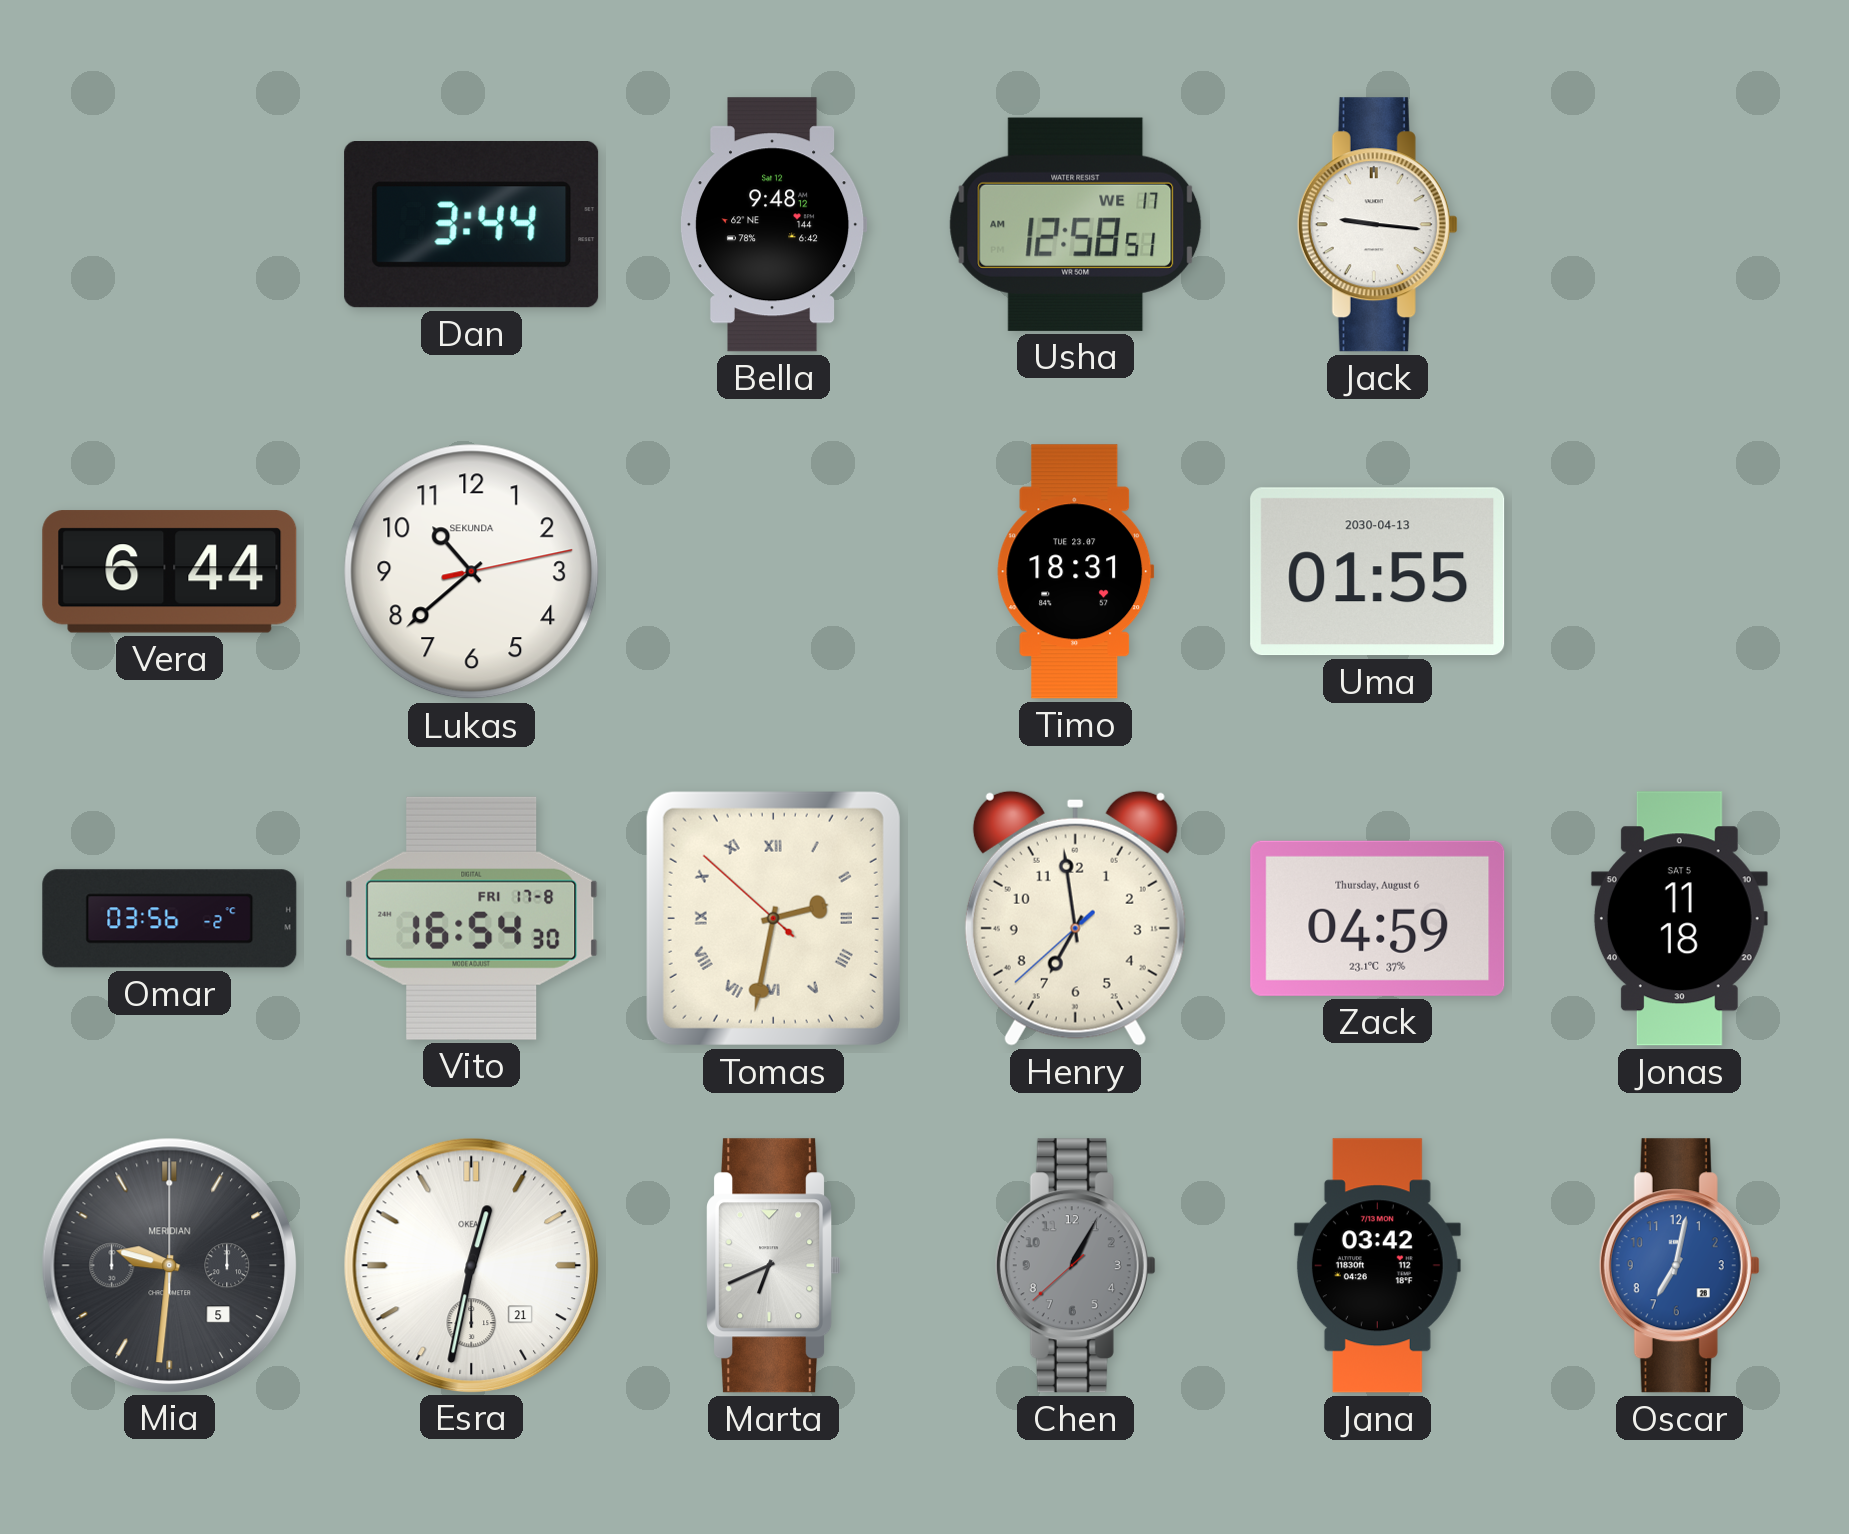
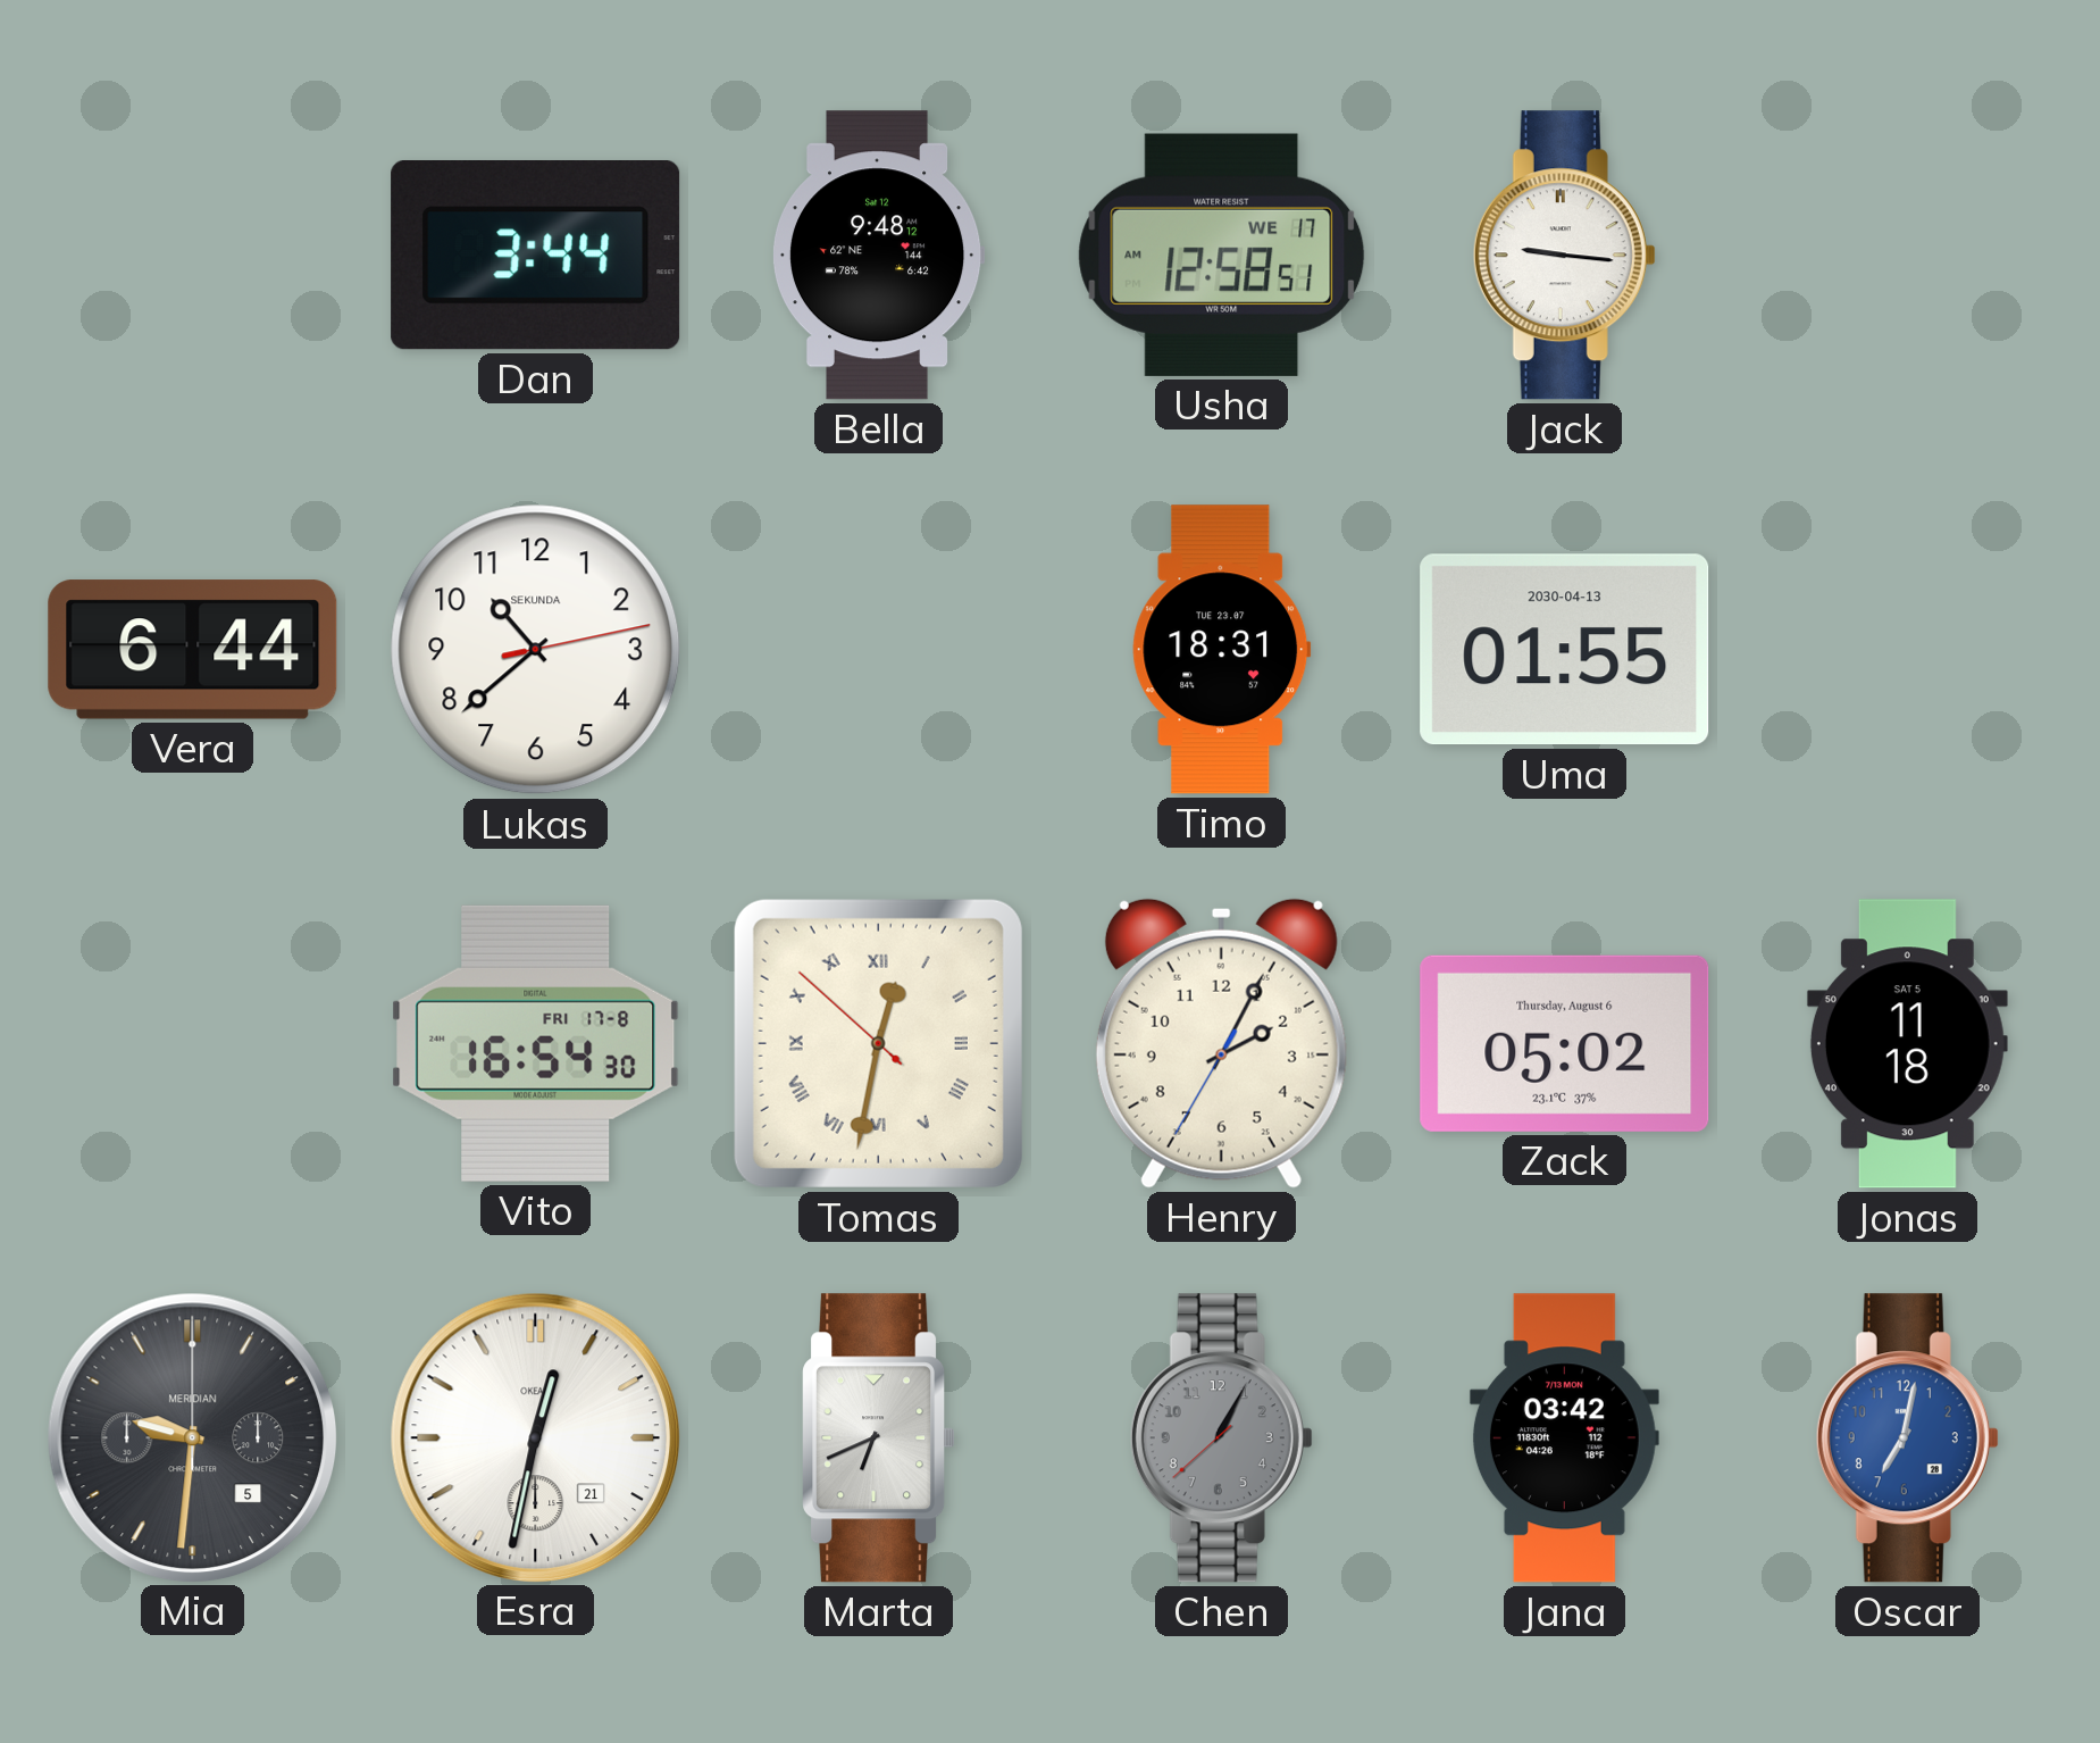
Omar: 03:56 -> none (170, 919)
Tomas: 2:31 -> 12:31 (878, 1043)
Henry: 6:58 -> 2:04 (1221, 1043)
Zack: 04:59 -> 05:02 (1565, 1043)
